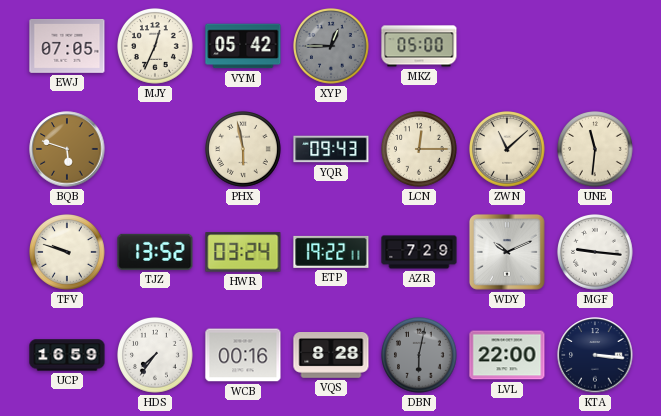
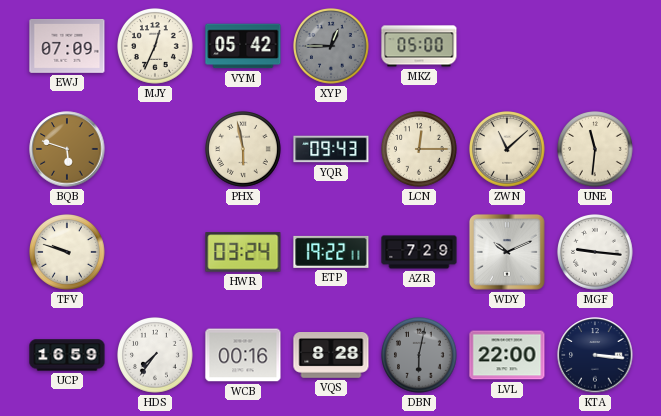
EWJ: 07:05 -> 07:09 (67, 46)
TJZ: 13:52 -> none (155, 252)
